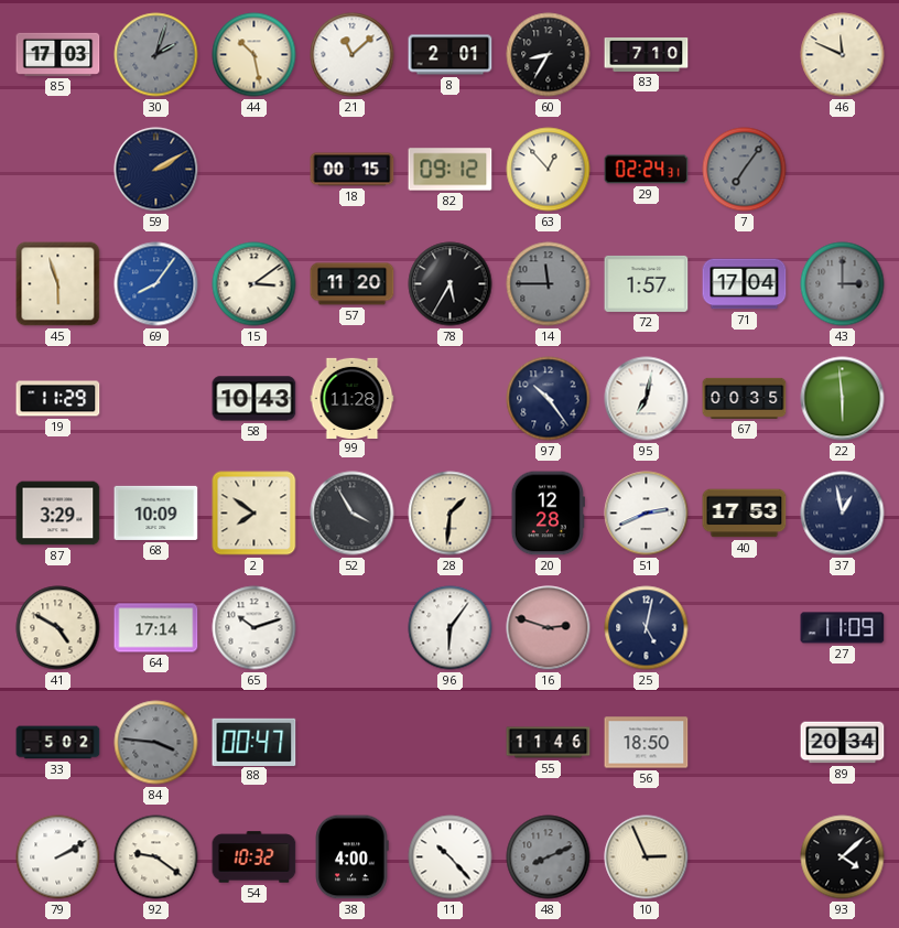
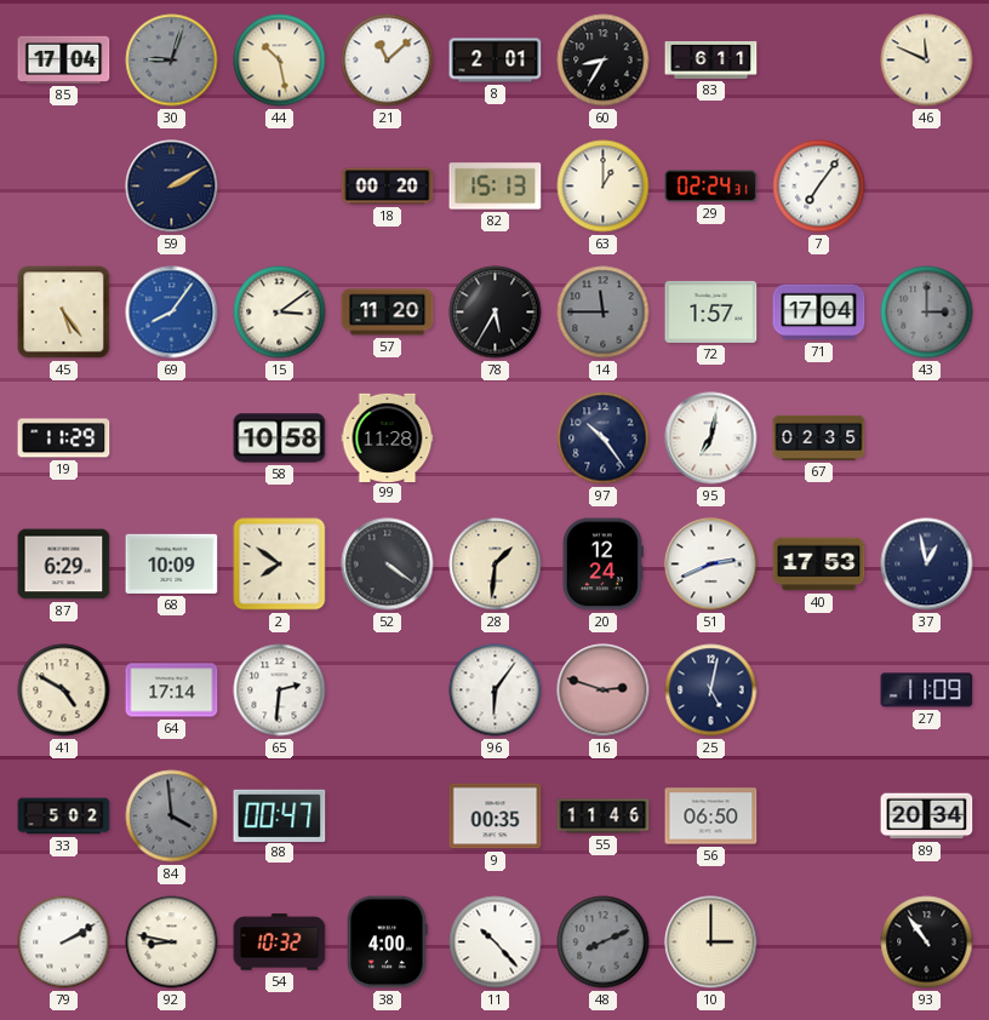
85: 17:03 -> 17:04 (64, 59)
30: 2:03 -> 9:03 (172, 61)
83: 7:10 -> 6:11 (711, 61)
18: 00:15 -> 00:20 (388, 187)
82: 09:12 -> 15:13 (496, 187)
63: 12:53 -> 1:00 (604, 187)
7 dial: grey -> white (819, 187)
45: 5:57 -> 5:24 (64, 313)
58: 10:43 -> 10:58 (280, 439)
67: 00:35 -> 02:35 (819, 437)
22: 5:59 -> none (843, 399)
87: 3:29 -> 6:29 (64, 565)
52: 3:55 -> 4:21 (388, 565)
20: 12:28 -> 12:24 (602, 565)
65: 10:12 -> 2:31 (280, 690)
84: 3:46 -> 3:59 (172, 816)
9: none -> 00:35 (496, 816)
56: 18:50 -> 06:50 (711, 816)
92: 9:21 -> 8:47 (172, 942)
10: 2:56 -> 3:00 (711, 942)
93: 4:08 -> 10:54 (927, 942)
